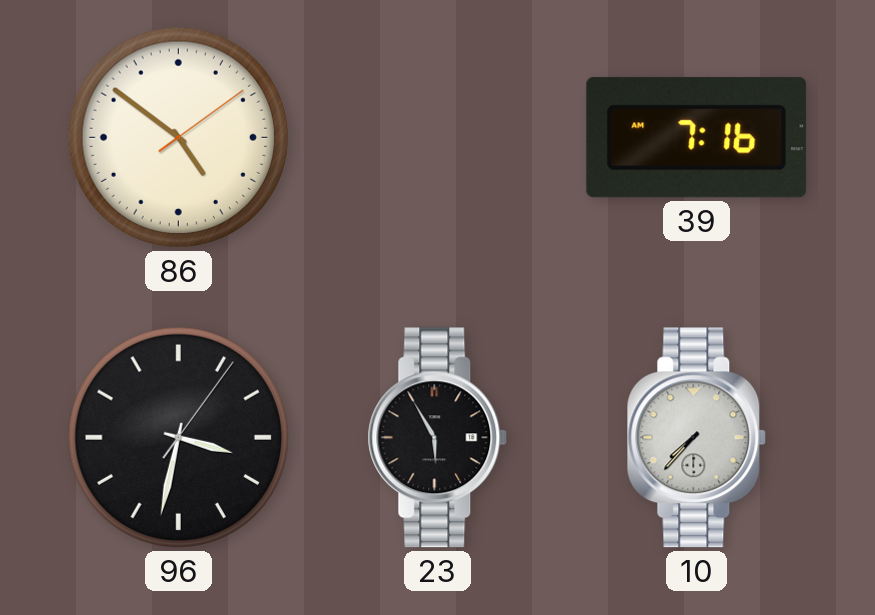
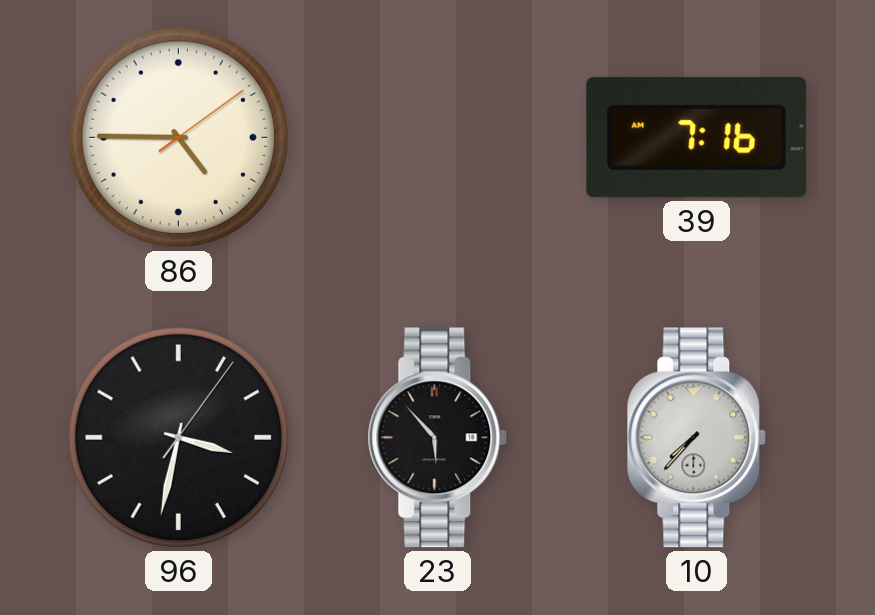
86: 4:51 -> 4:45 (178, 137)
23: 5:55 -> 5:53 (438, 438)
